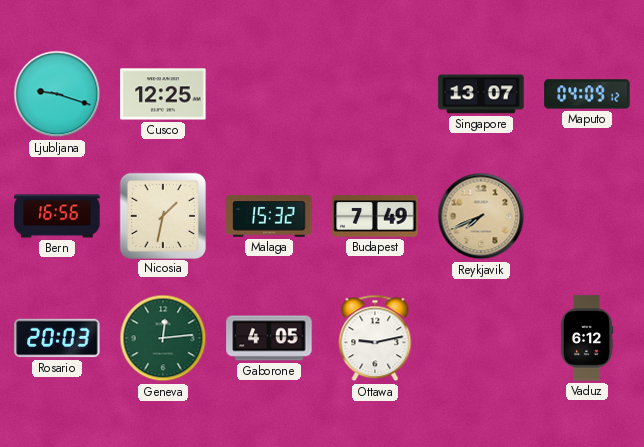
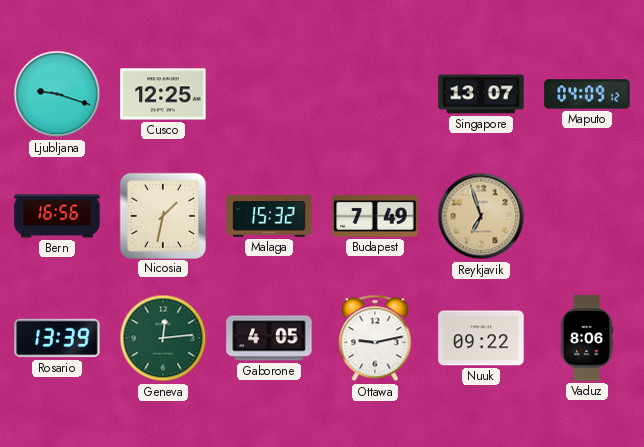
Reykjavik: 7:41 -> 6:57 (481, 216)
Rosario: 20:03 -> 13:39 (57, 338)
Nuuk: none -> 09:22 (481, 338)
Vaduz: 6:12 -> 8:06 (587, 338)
